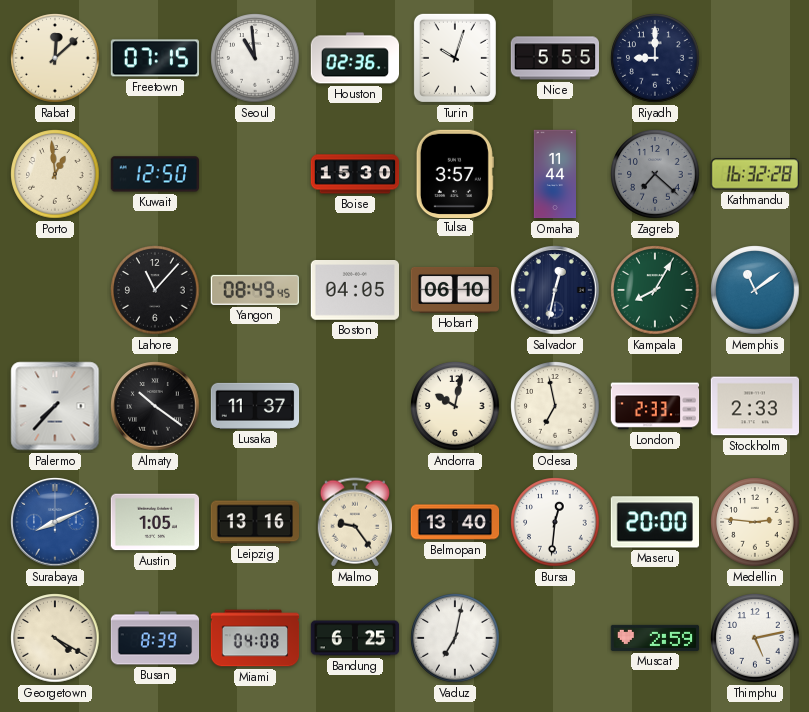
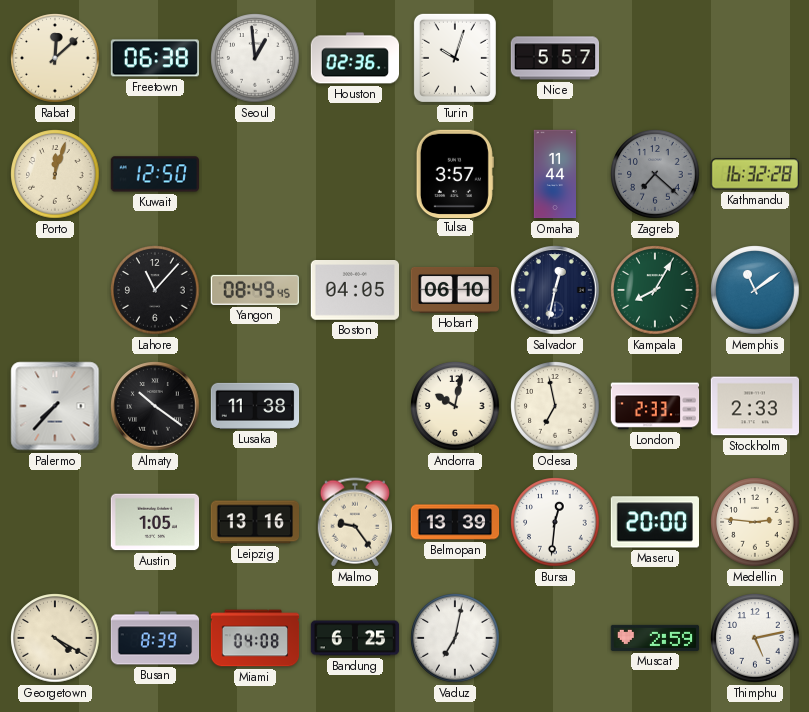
Freetown: 07:15 -> 06:38 (154, 58)
Seoul: 10:59 -> 12:59 (255, 58)
Nice: 5:55 -> 5:57 (555, 58)
Riyadh: 9:00 -> none (655, 58)
Porto: 12:59 -> 12:03 (55, 174)
Boise: 15:30 -> none (355, 174)
Lusaka: 11:37 -> 11:38 (255, 406)
Surabaya: 8:11 -> none (55, 522)
Belmopan: 13:40 -> 13:39 (455, 522)
